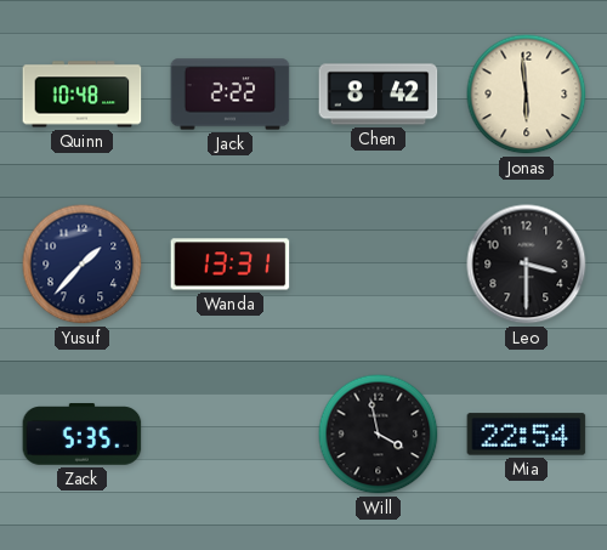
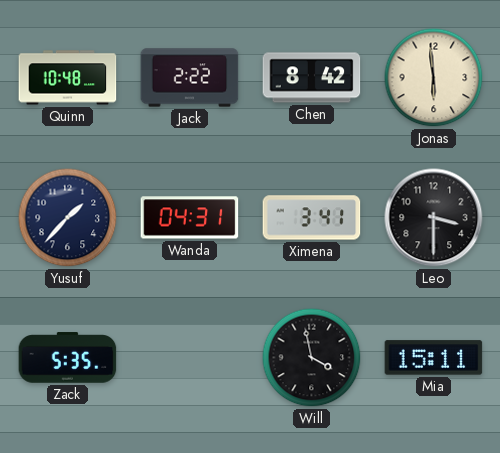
Wanda: 13:31 -> 04:31 (190, 218)
Ximena: none -> 3:41 (312, 218)
Mia: 22:54 -> 15:11 (434, 358)
